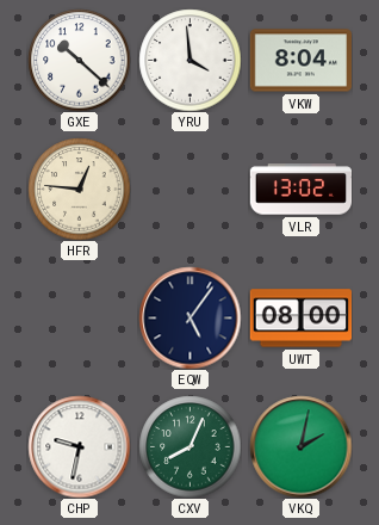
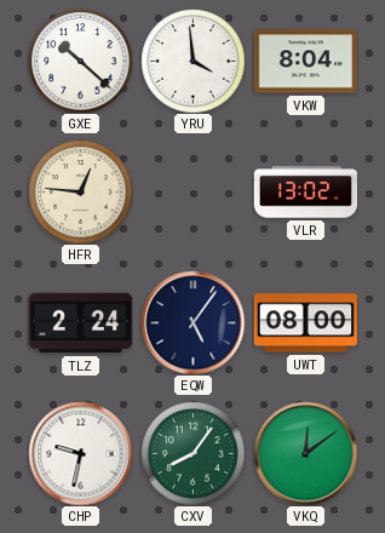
TLZ: none -> 2:24 (80, 323)
CXV: 8:04 -> 8:06 (192, 453)
VKQ: 2:02 -> 12:09 (305, 453)
